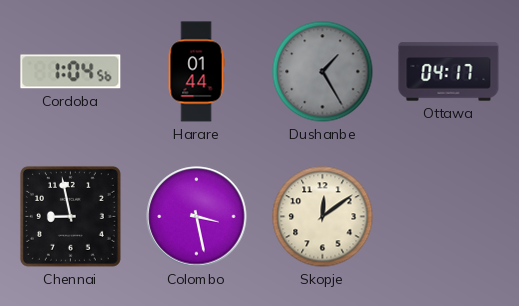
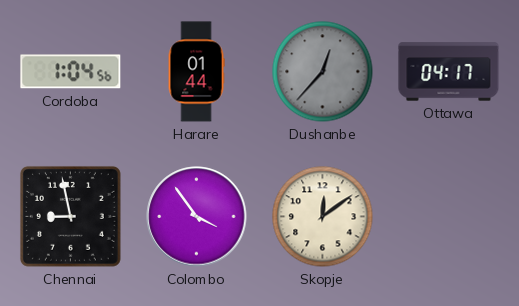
Dushanbe: 1:25 -> 12:37 (323, 72)
Colombo: 3:28 -> 3:54 (197, 217)
